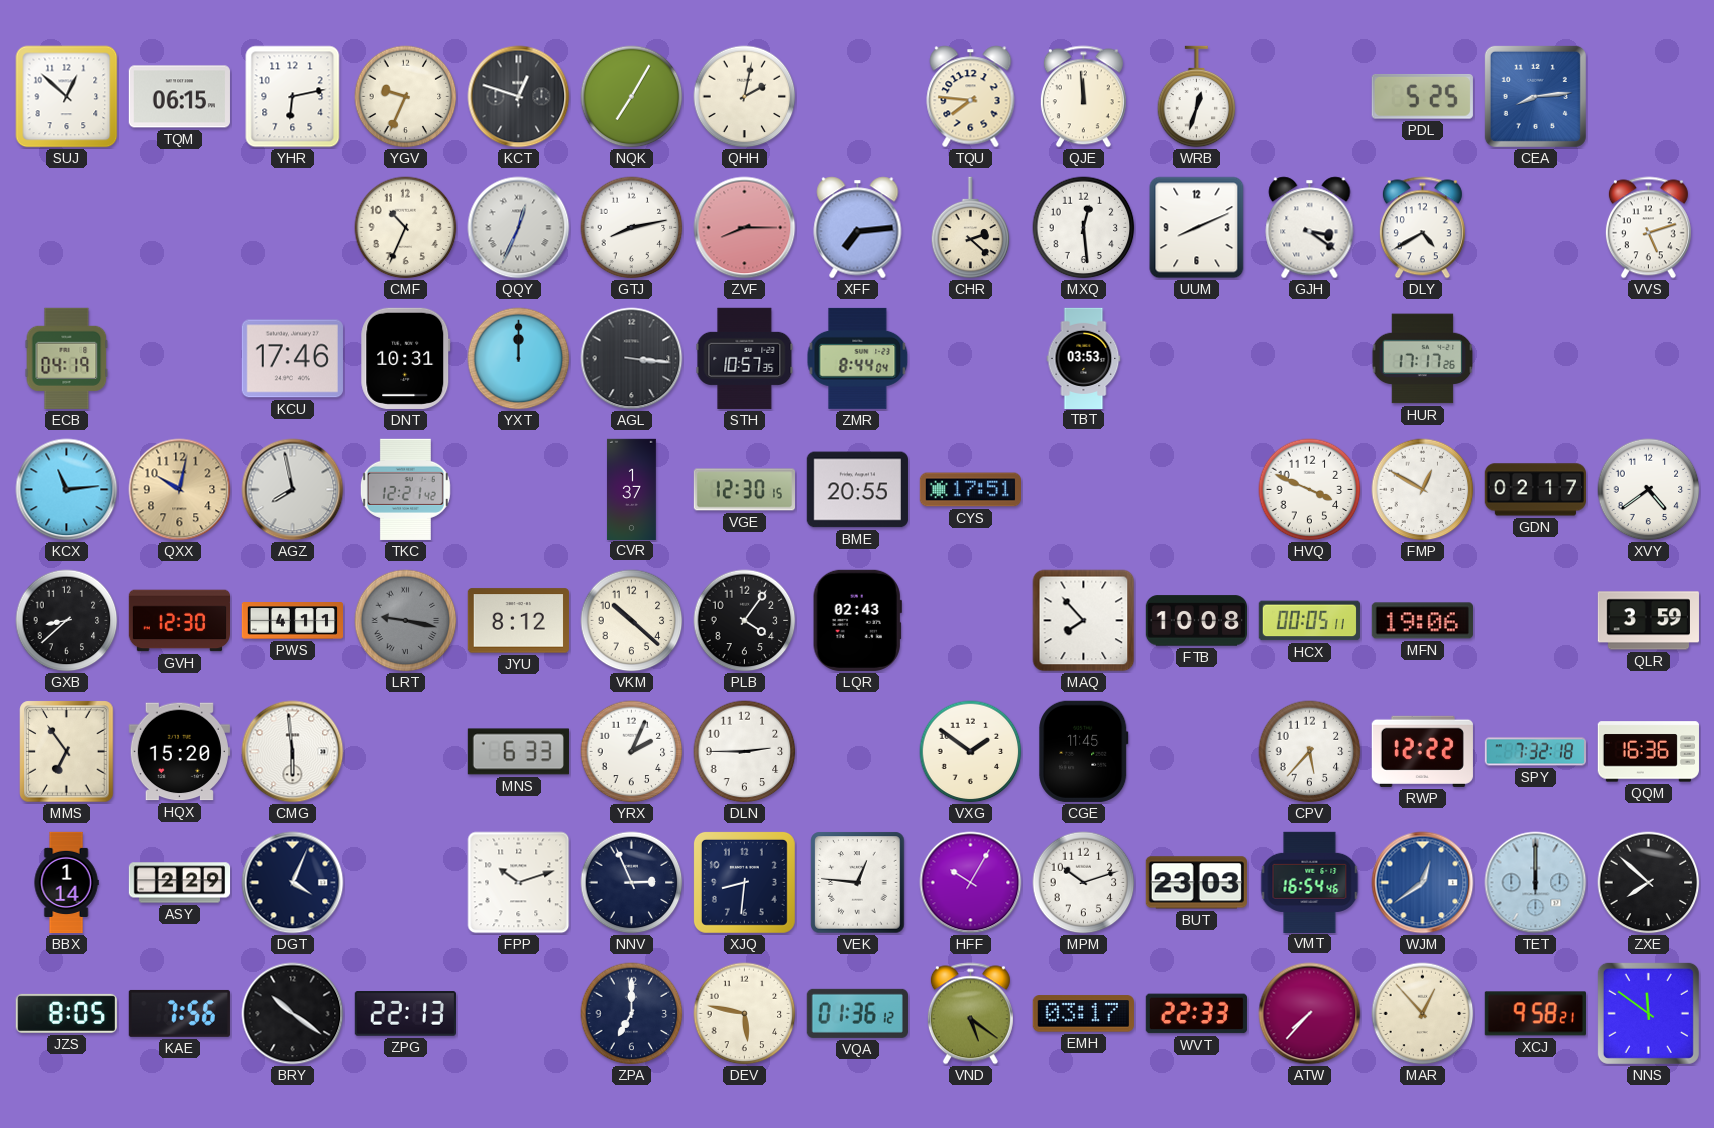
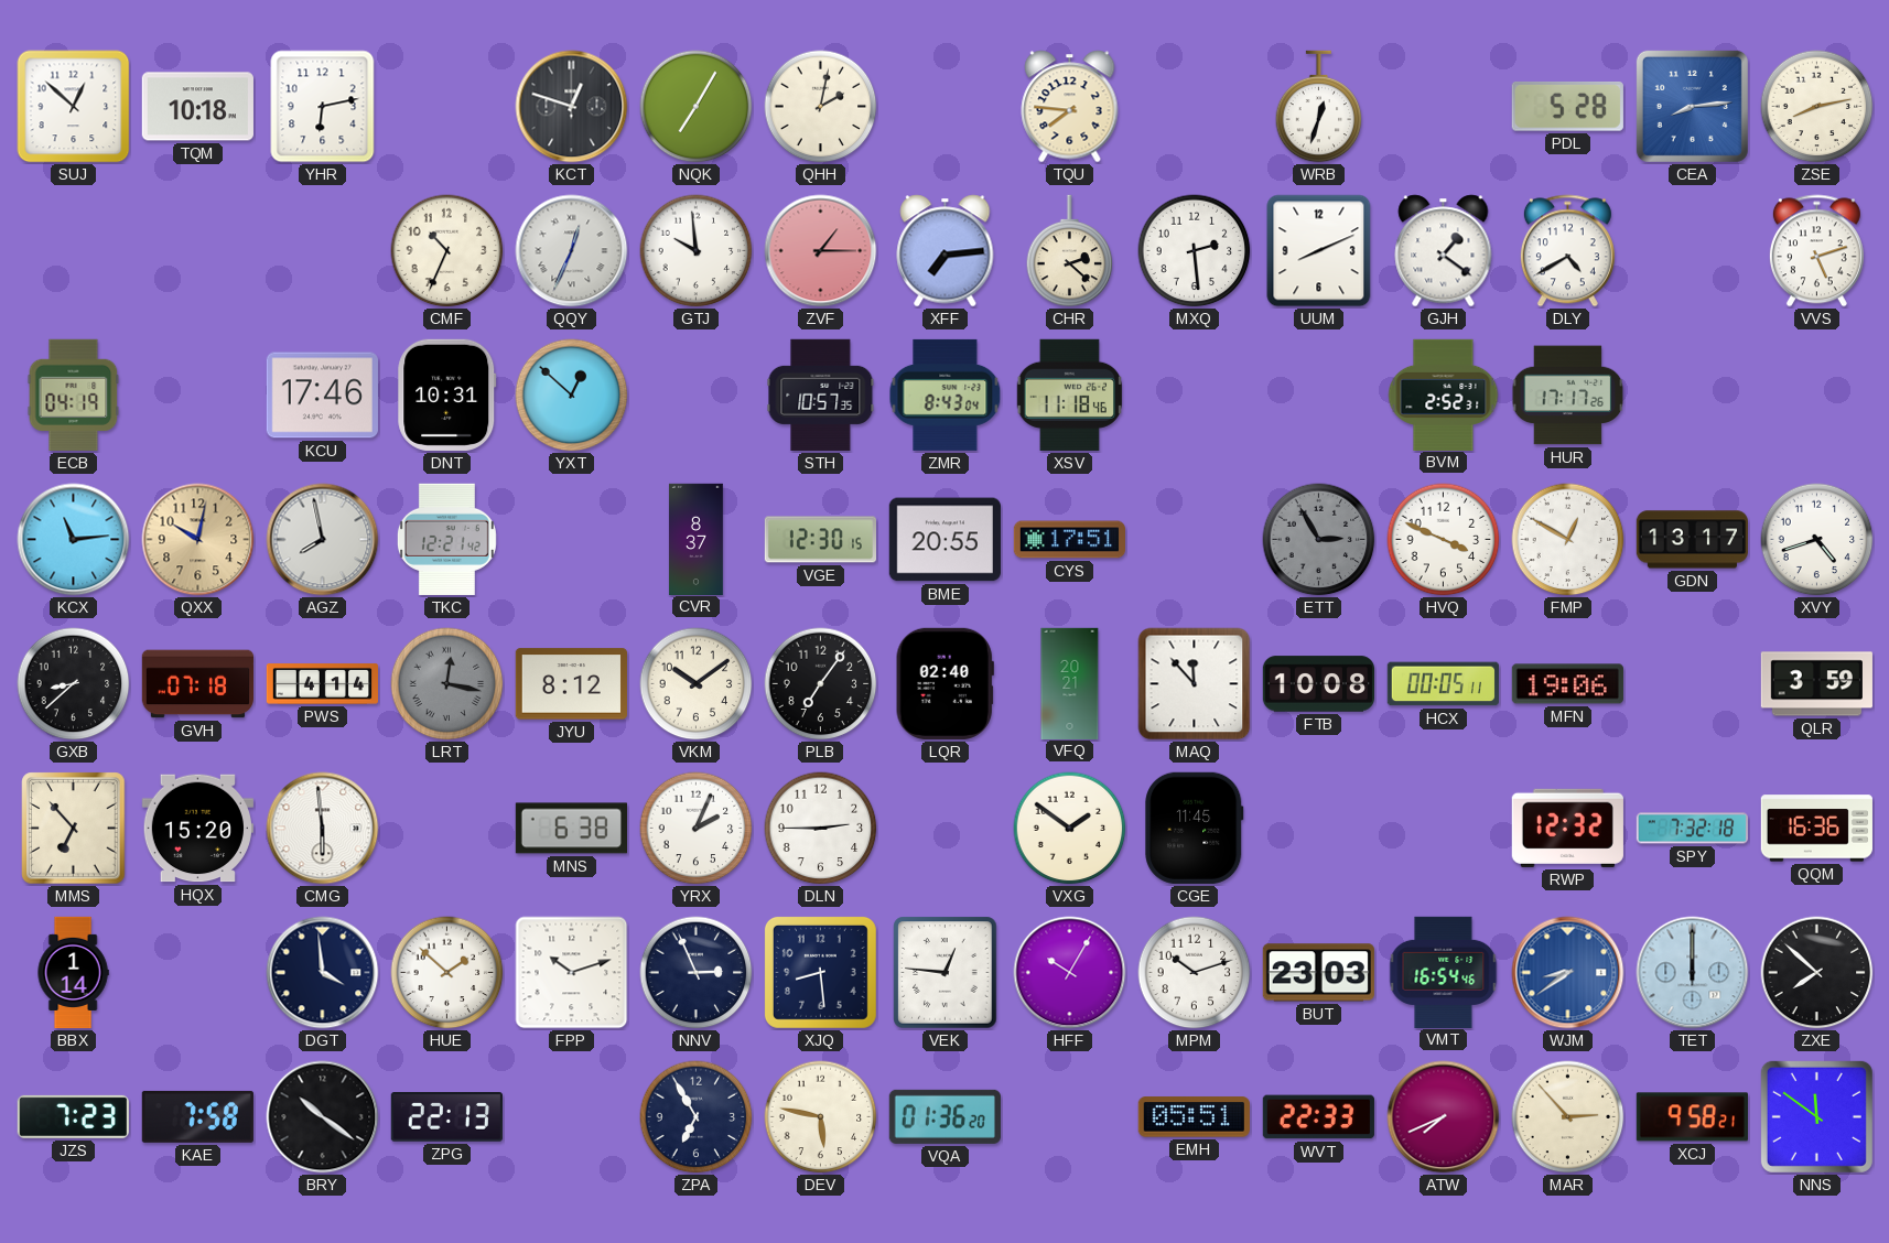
TQM: 06:15 -> 10:18 (197, 107)
YGV: 9:34 -> none (406, 97)
QJE: 11:59 -> none (1083, 97)
PDL: 5:25 -> 5:28 (1567, 107)
ZSE: none -> 8:13 (1817, 107)
GTJ: 8:13 -> 9:59 (697, 251)
ZVF: 8:15 -> 1:15 (821, 251)
MXQ: 12:29 -> 2:29 (1195, 251)
GJH: 3:21 -> 1:21 (1444, 251)
YXT: 12:00 -> 12:52 (572, 396)
AGL: 3:16 -> none (632, 359)
ZMR: 8:44 -> 8:43 (946, 394)
XSV: none -> 11:18 (1069, 394)
TBT: 03:53 -> none (1084, 358)
BVM: none -> 2:52 (1444, 394)
CVR: 1:37 -> 8:37 (695, 539)
ETT: none -> 2:55 (1319, 540)
GDN: 02:17 -> 13:17 (1692, 540)
XVY: 4:39 -> 4:42 (1817, 540)
GVH: 12:30 -> 07:18 (197, 684)
PWS: 4:11 -> 4:14 (322, 684)
LRT: 9:17 -> 12:17 (447, 684)
VKM: 10:22 -> 10:09 (697, 684)
PLB: 4:06 -> 7:06 (821, 684)
LQR: 02:43 -> 02:40 (944, 683)
VFQ: none -> 20:21 (1070, 683)
MAQ: 7:53 -> 11:53 (1195, 684)
MMS: 6:54 -> 6:53 (74, 829)
MNS: 6:33 -> 6:38 (571, 829)
CPV: 5:37 -> none (1310, 752)
RWP: 12:22 -> 12:32 (1567, 828)
ASY: 2:29 -> none (180, 883)
DGT: 4:04 -> 3:59 (323, 973)
HUE: none -> 1:52 (447, 973)
XJQ: 8:31 -> 8:29 (820, 972)
WJM: 12:39 -> 8:39 (1568, 973)
JZS: 8:05 -> 7:23 (73, 1116)
KAE: 7:56 -> 7:58 (197, 1116)
ZPA: 7:00 -> 6:55 (697, 1117)
VQA: 01:36:12 -> 01:36:20 (944, 1116)
VND: 5:21 -> none (970, 1014)
EMH: 03:17 -> 05:51 (1194, 1117)
ATW: 7:37 -> 7:41 (1444, 1117)
MAR: 12:53 -> 2:53 (1568, 1117)
